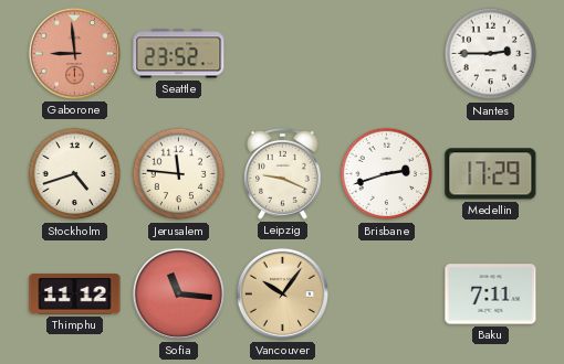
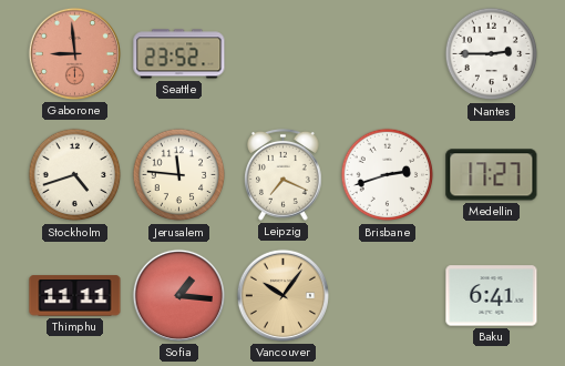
Leipzig: 9:19 -> 7:19 (284, 175)
Medellin: 17:29 -> 17:27 (492, 175)
Thimphu: 11:12 -> 11:11 (75, 296)
Sofia: 11:16 -> 1:16 (178, 295)
Baku: 7:11 -> 6:41 (492, 296)
